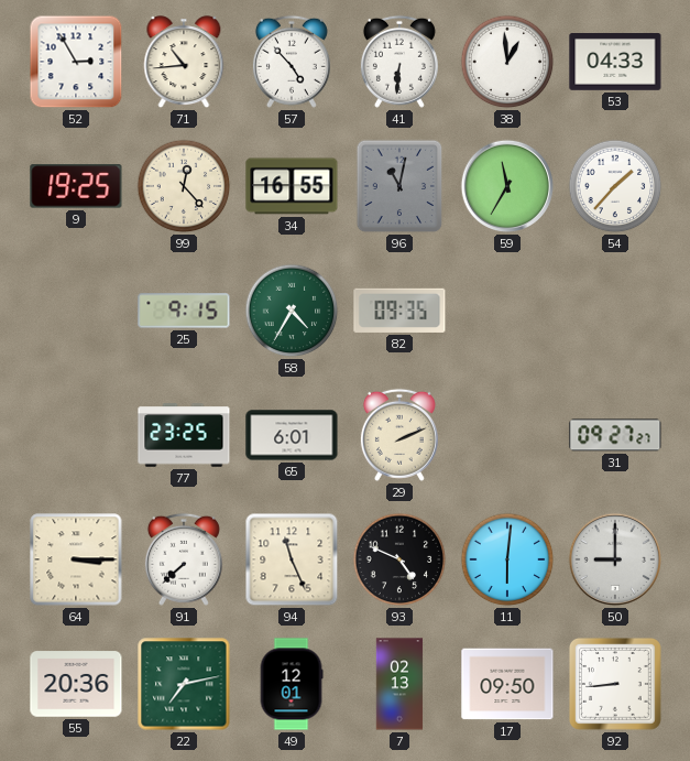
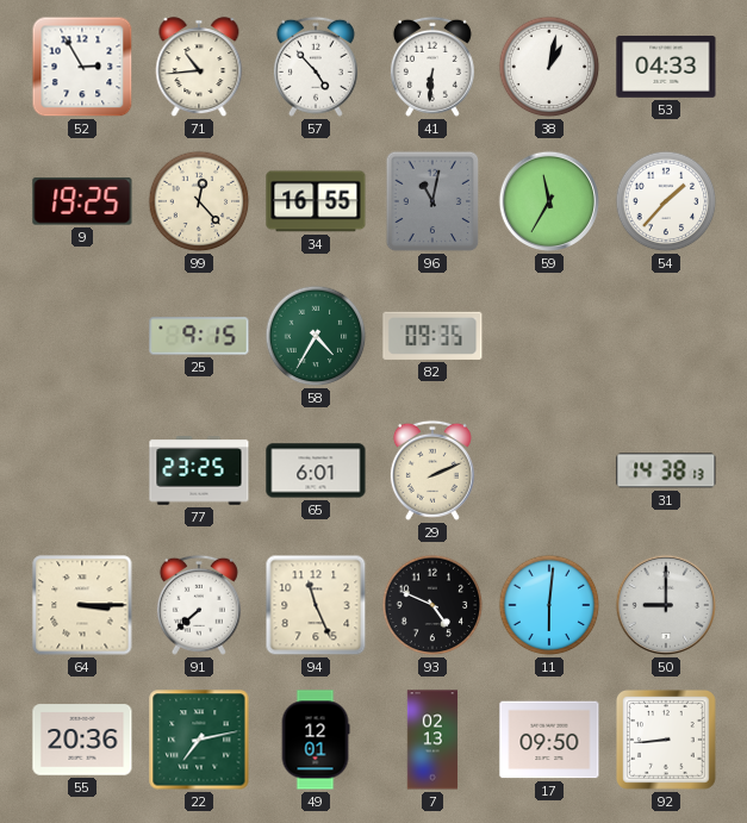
38: 12:59 -> 1:02 (549, 67)
31: 09:27 -> 14:38 (666, 470)
